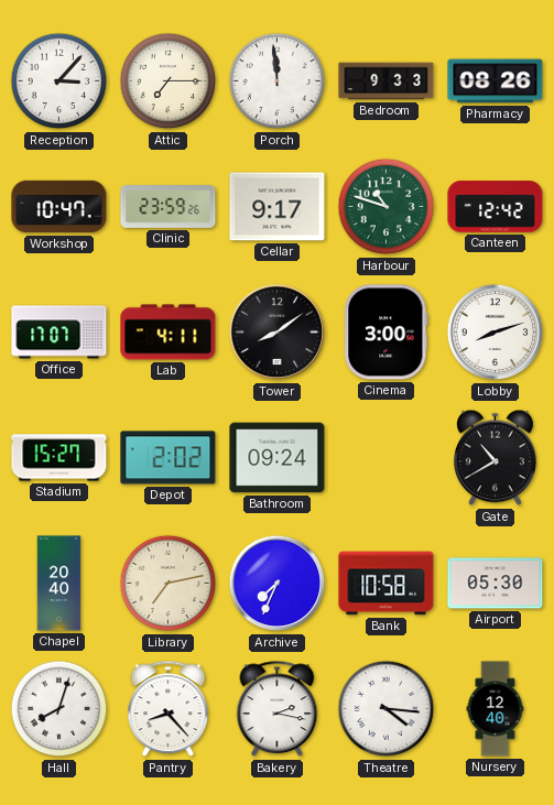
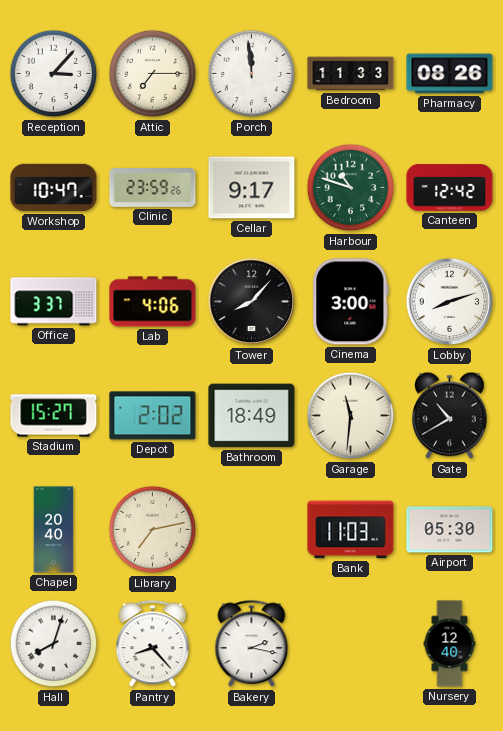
Bedroom: 9:33 -> 11:33 (351, 74)
Office: 17:07 -> 3:37 (54, 302)
Lab: 4:11 -> 4:06 (153, 302)
Tower: 8:09 -> 8:07 (252, 302)
Bathroom: 09:24 -> 18:49 (252, 416)
Garage: none -> 11:31 (351, 416)
Archive: 7:34 -> none (278, 584)
Bank: 10:58 -> 11:03 (351, 530)
Theatre: 4:16 -> none (387, 709)
